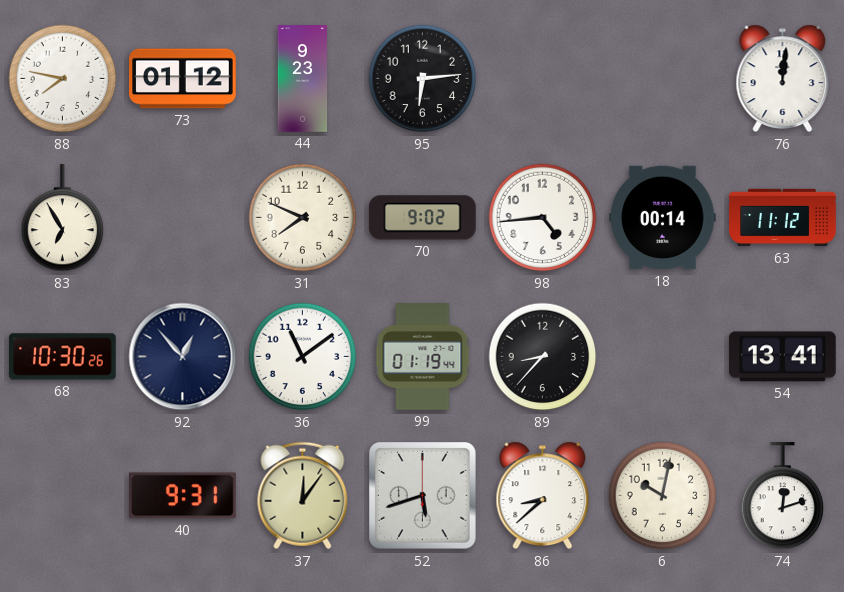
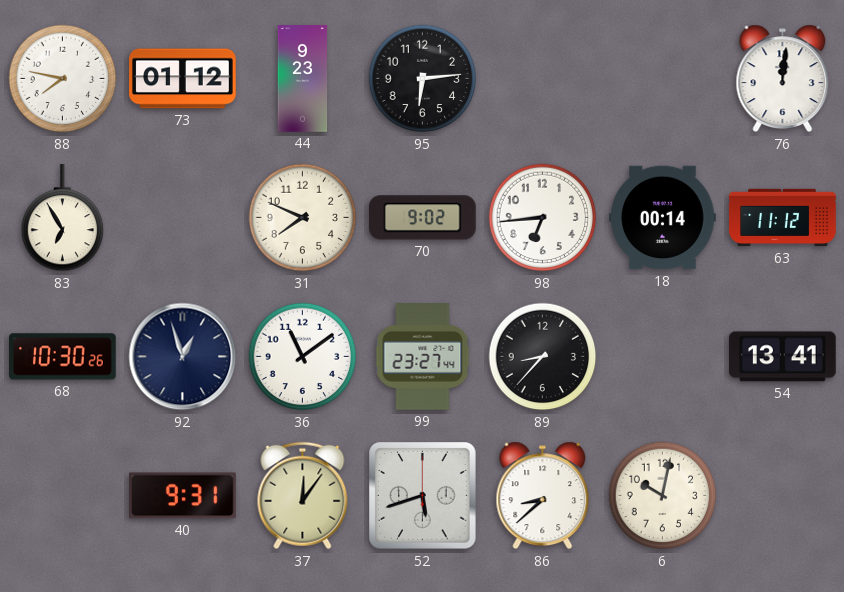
98: 4:44 -> 6:44 (543, 218)
92: 12:53 -> 12:57 (183, 357)
99: 01:19 -> 23:27 (423, 357)
74: 12:12 -> none (783, 496)
